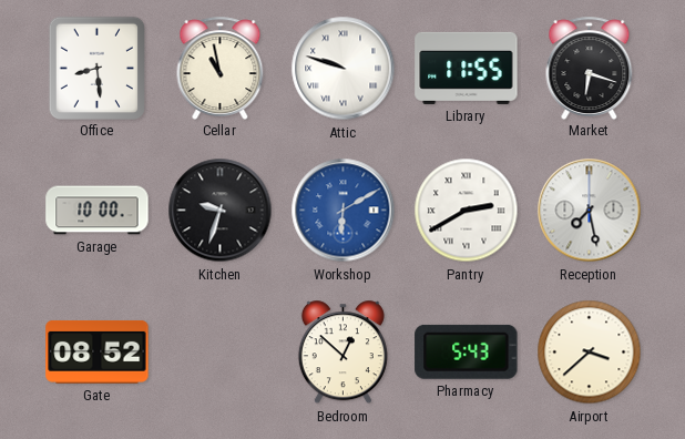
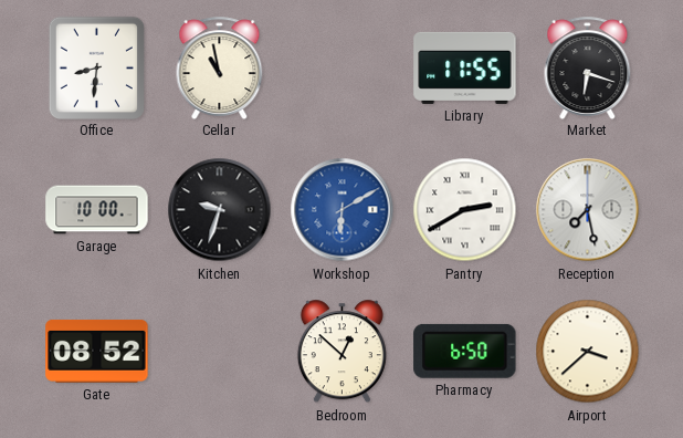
Office: 8:29 -> 8:31 (96, 67)
Attic: 9:48 -> none (344, 69)
Pharmacy: 5:43 -> 6:50 (465, 351)
